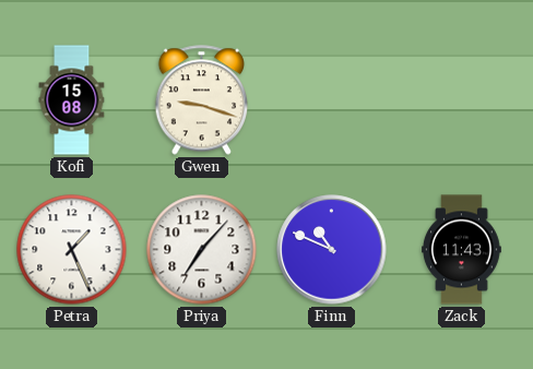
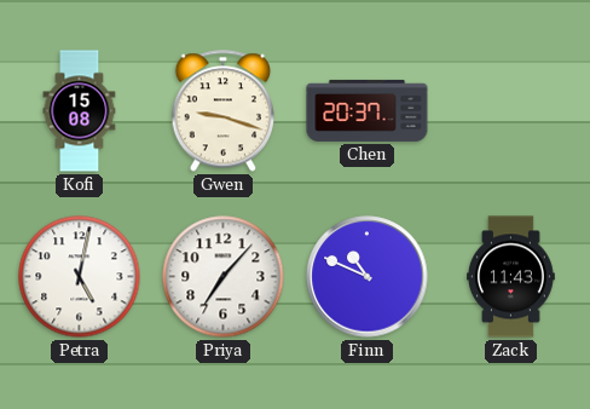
Chen: none -> 20:37 (368, 110)
Petra: 1:26 -> 5:02 (80, 277)
